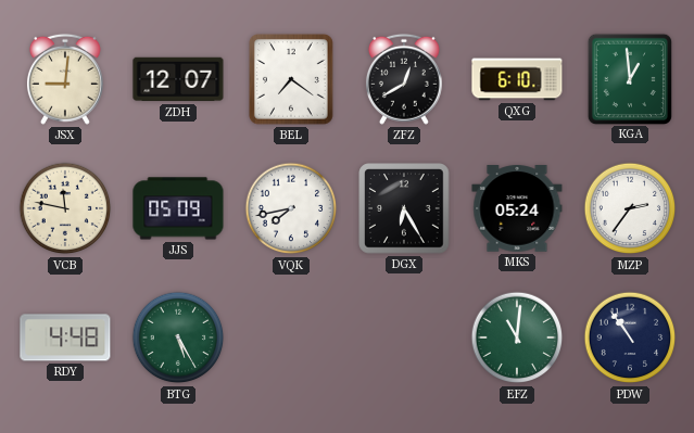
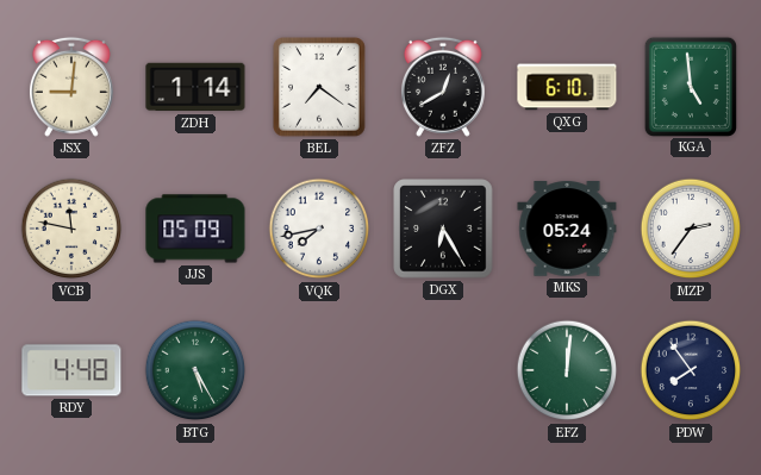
ZDH: 12:07 -> 1:14 (195, 87)
KGA: 12:59 -> 4:59 (690, 86)
EFZ: 11:01 -> 12:01 (567, 370)
PDW: 10:54 -> 7:54 (691, 370)
